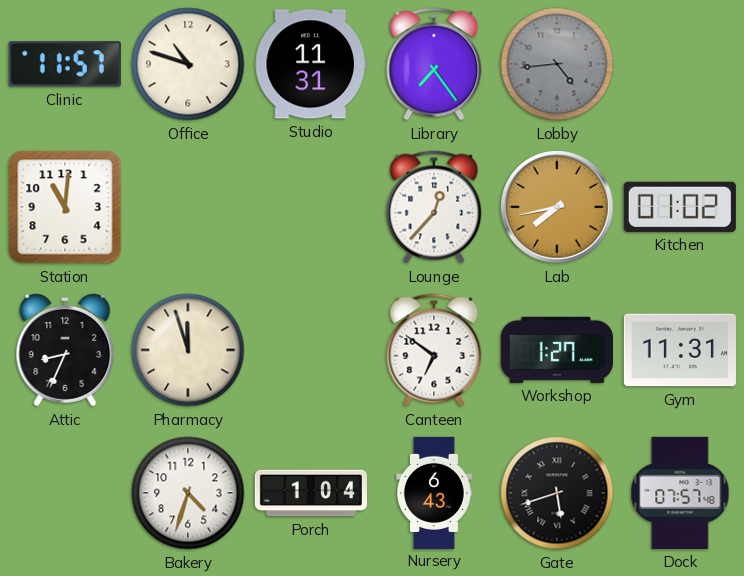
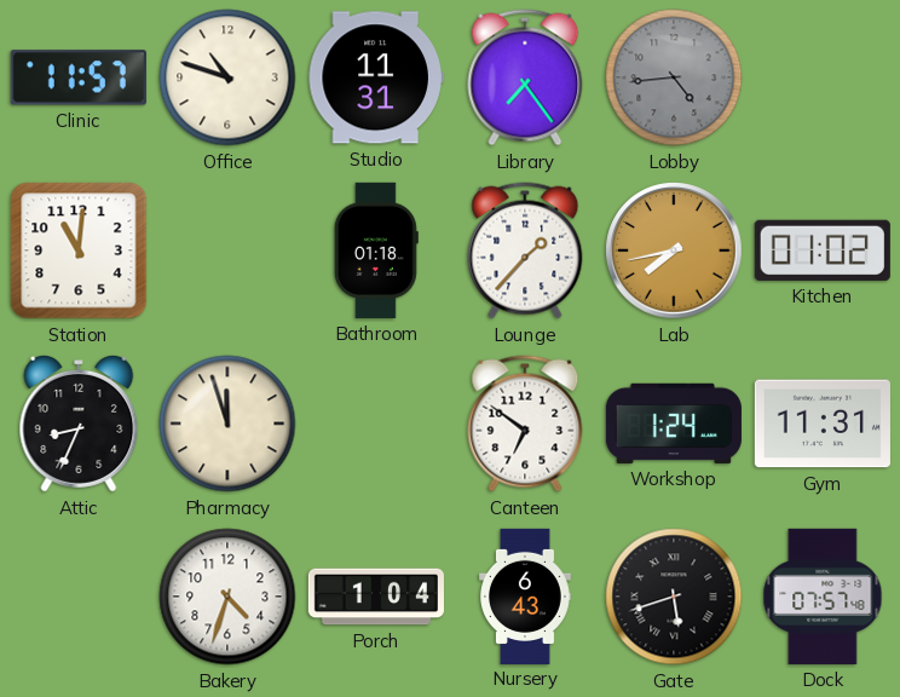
Bathroom: none -> 01:18 (376, 250)
Lounge: 12:37 -> 1:37 (525, 250)
Workshop: 1:27 -> 1:24 (674, 424)
